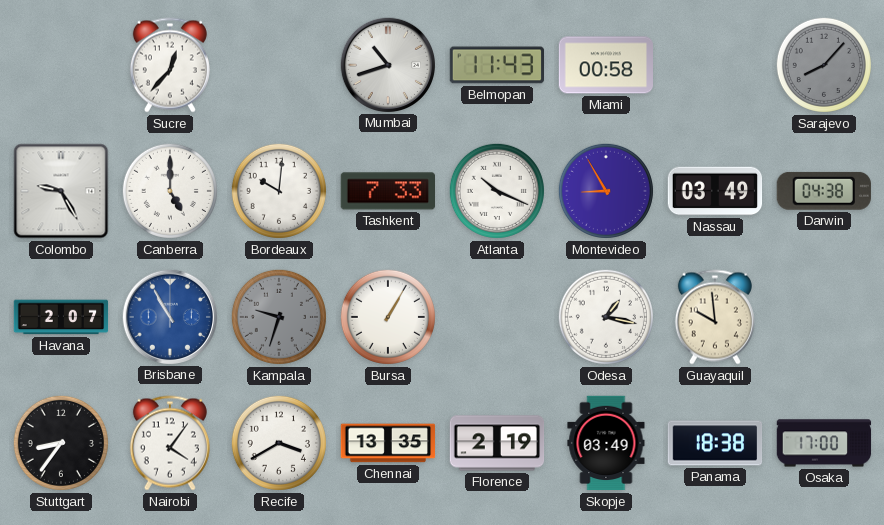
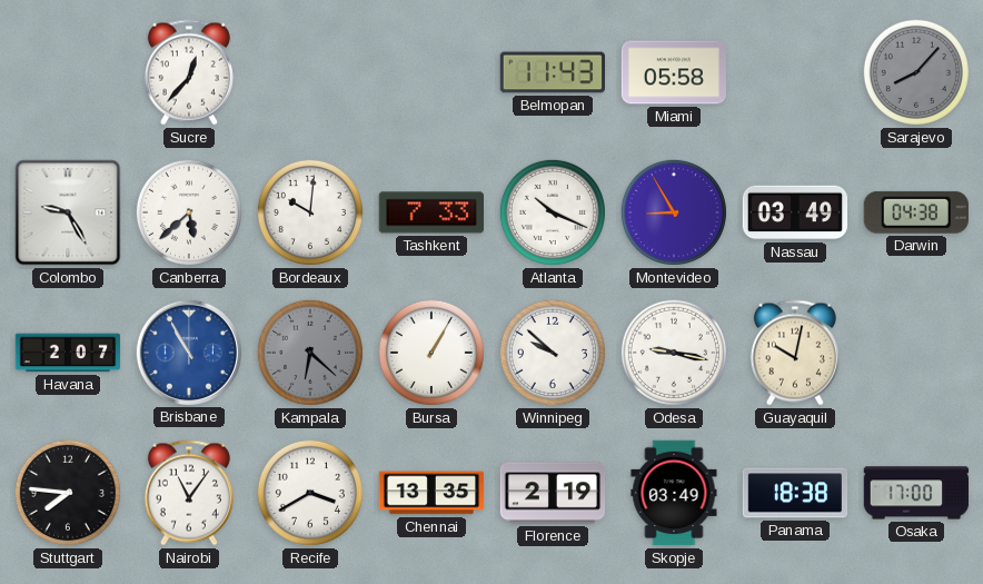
Mumbai: 10:42 -> none (387, 64)
Miami: 00:58 -> 05:58 (674, 72)
Canberra: 5:00 -> 5:38 (189, 212)
Kampala: 9:33 -> 6:22 (310, 353)
Winnipeg: none -> 9:52 (553, 353)
Odesa: 1:17 -> 9:17 (674, 353)
Guayaquil: 9:59 -> 10:02 (795, 353)
Stuttgart: 8:36 -> 7:46 (68, 493)
Nairobi: 4:06 -> 11:06 (189, 493)
